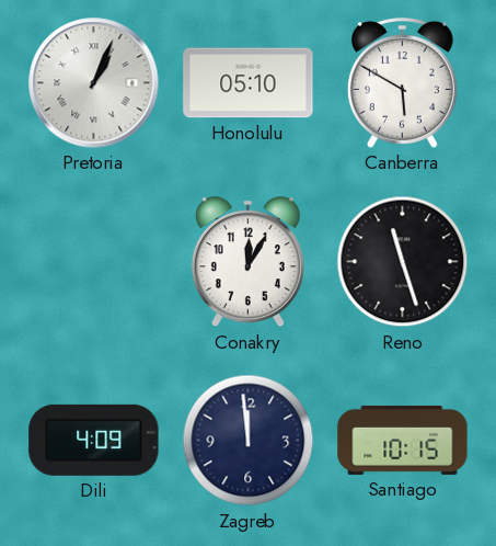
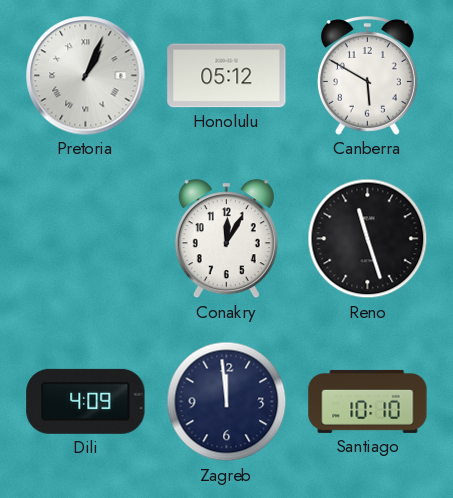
Honolulu: 05:10 -> 05:12 (227, 76)
Santiago: 10:15 -> 10:10 (368, 401)
